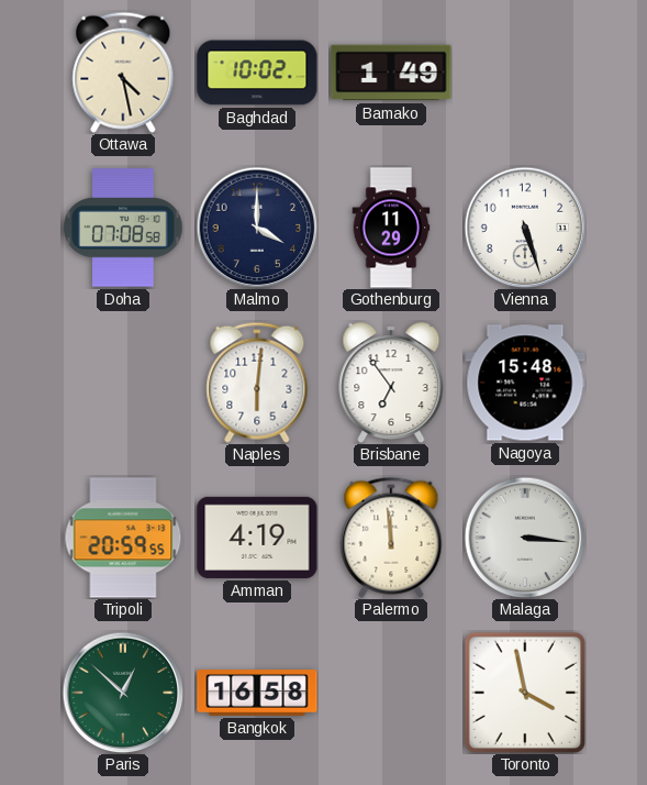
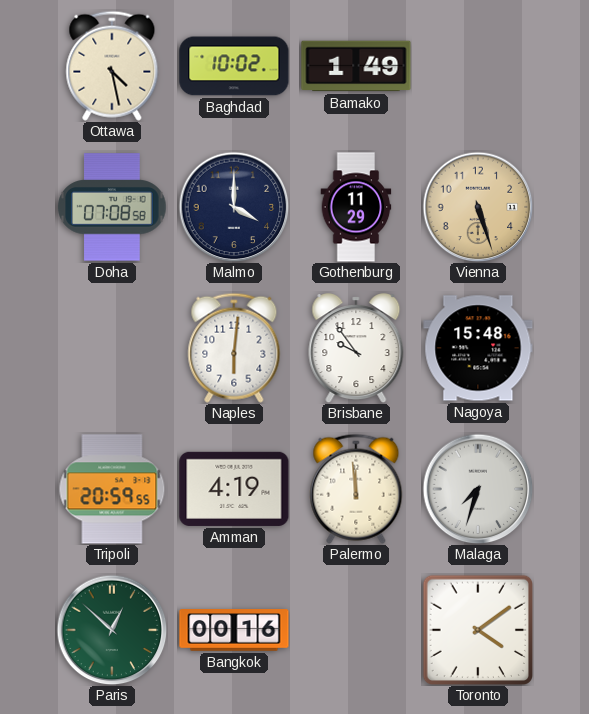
Vienna dial: white -> champagne (478, 207)
Brisbane: 6:54 -> 9:54 (356, 348)
Malaga: 3:16 -> 7:33 (478, 489)
Bangkok: 16:58 -> 00:16 (234, 630)
Toronto: 3:58 -> 4:09 (477, 629)
